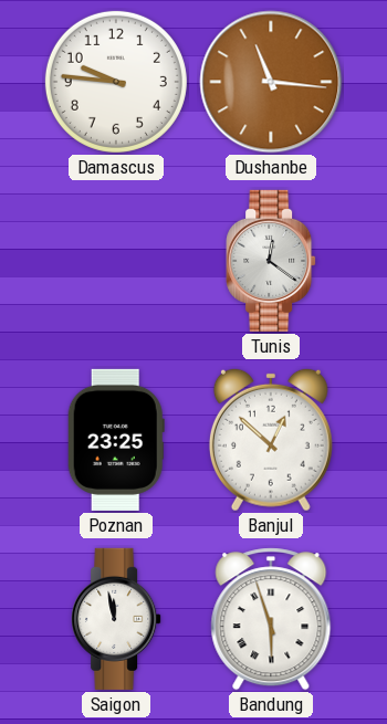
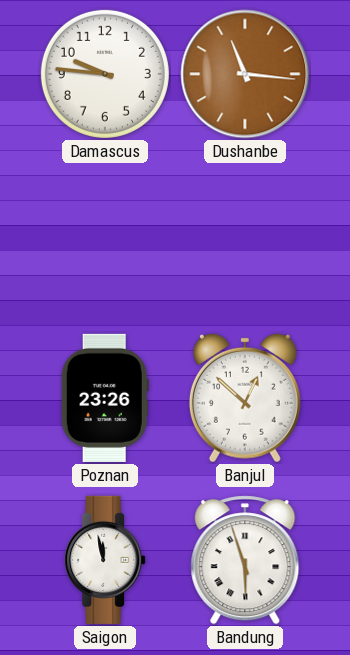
Tunis: 12:21 -> none (271, 261)
Poznan: 23:25 -> 23:26 (105, 398)
